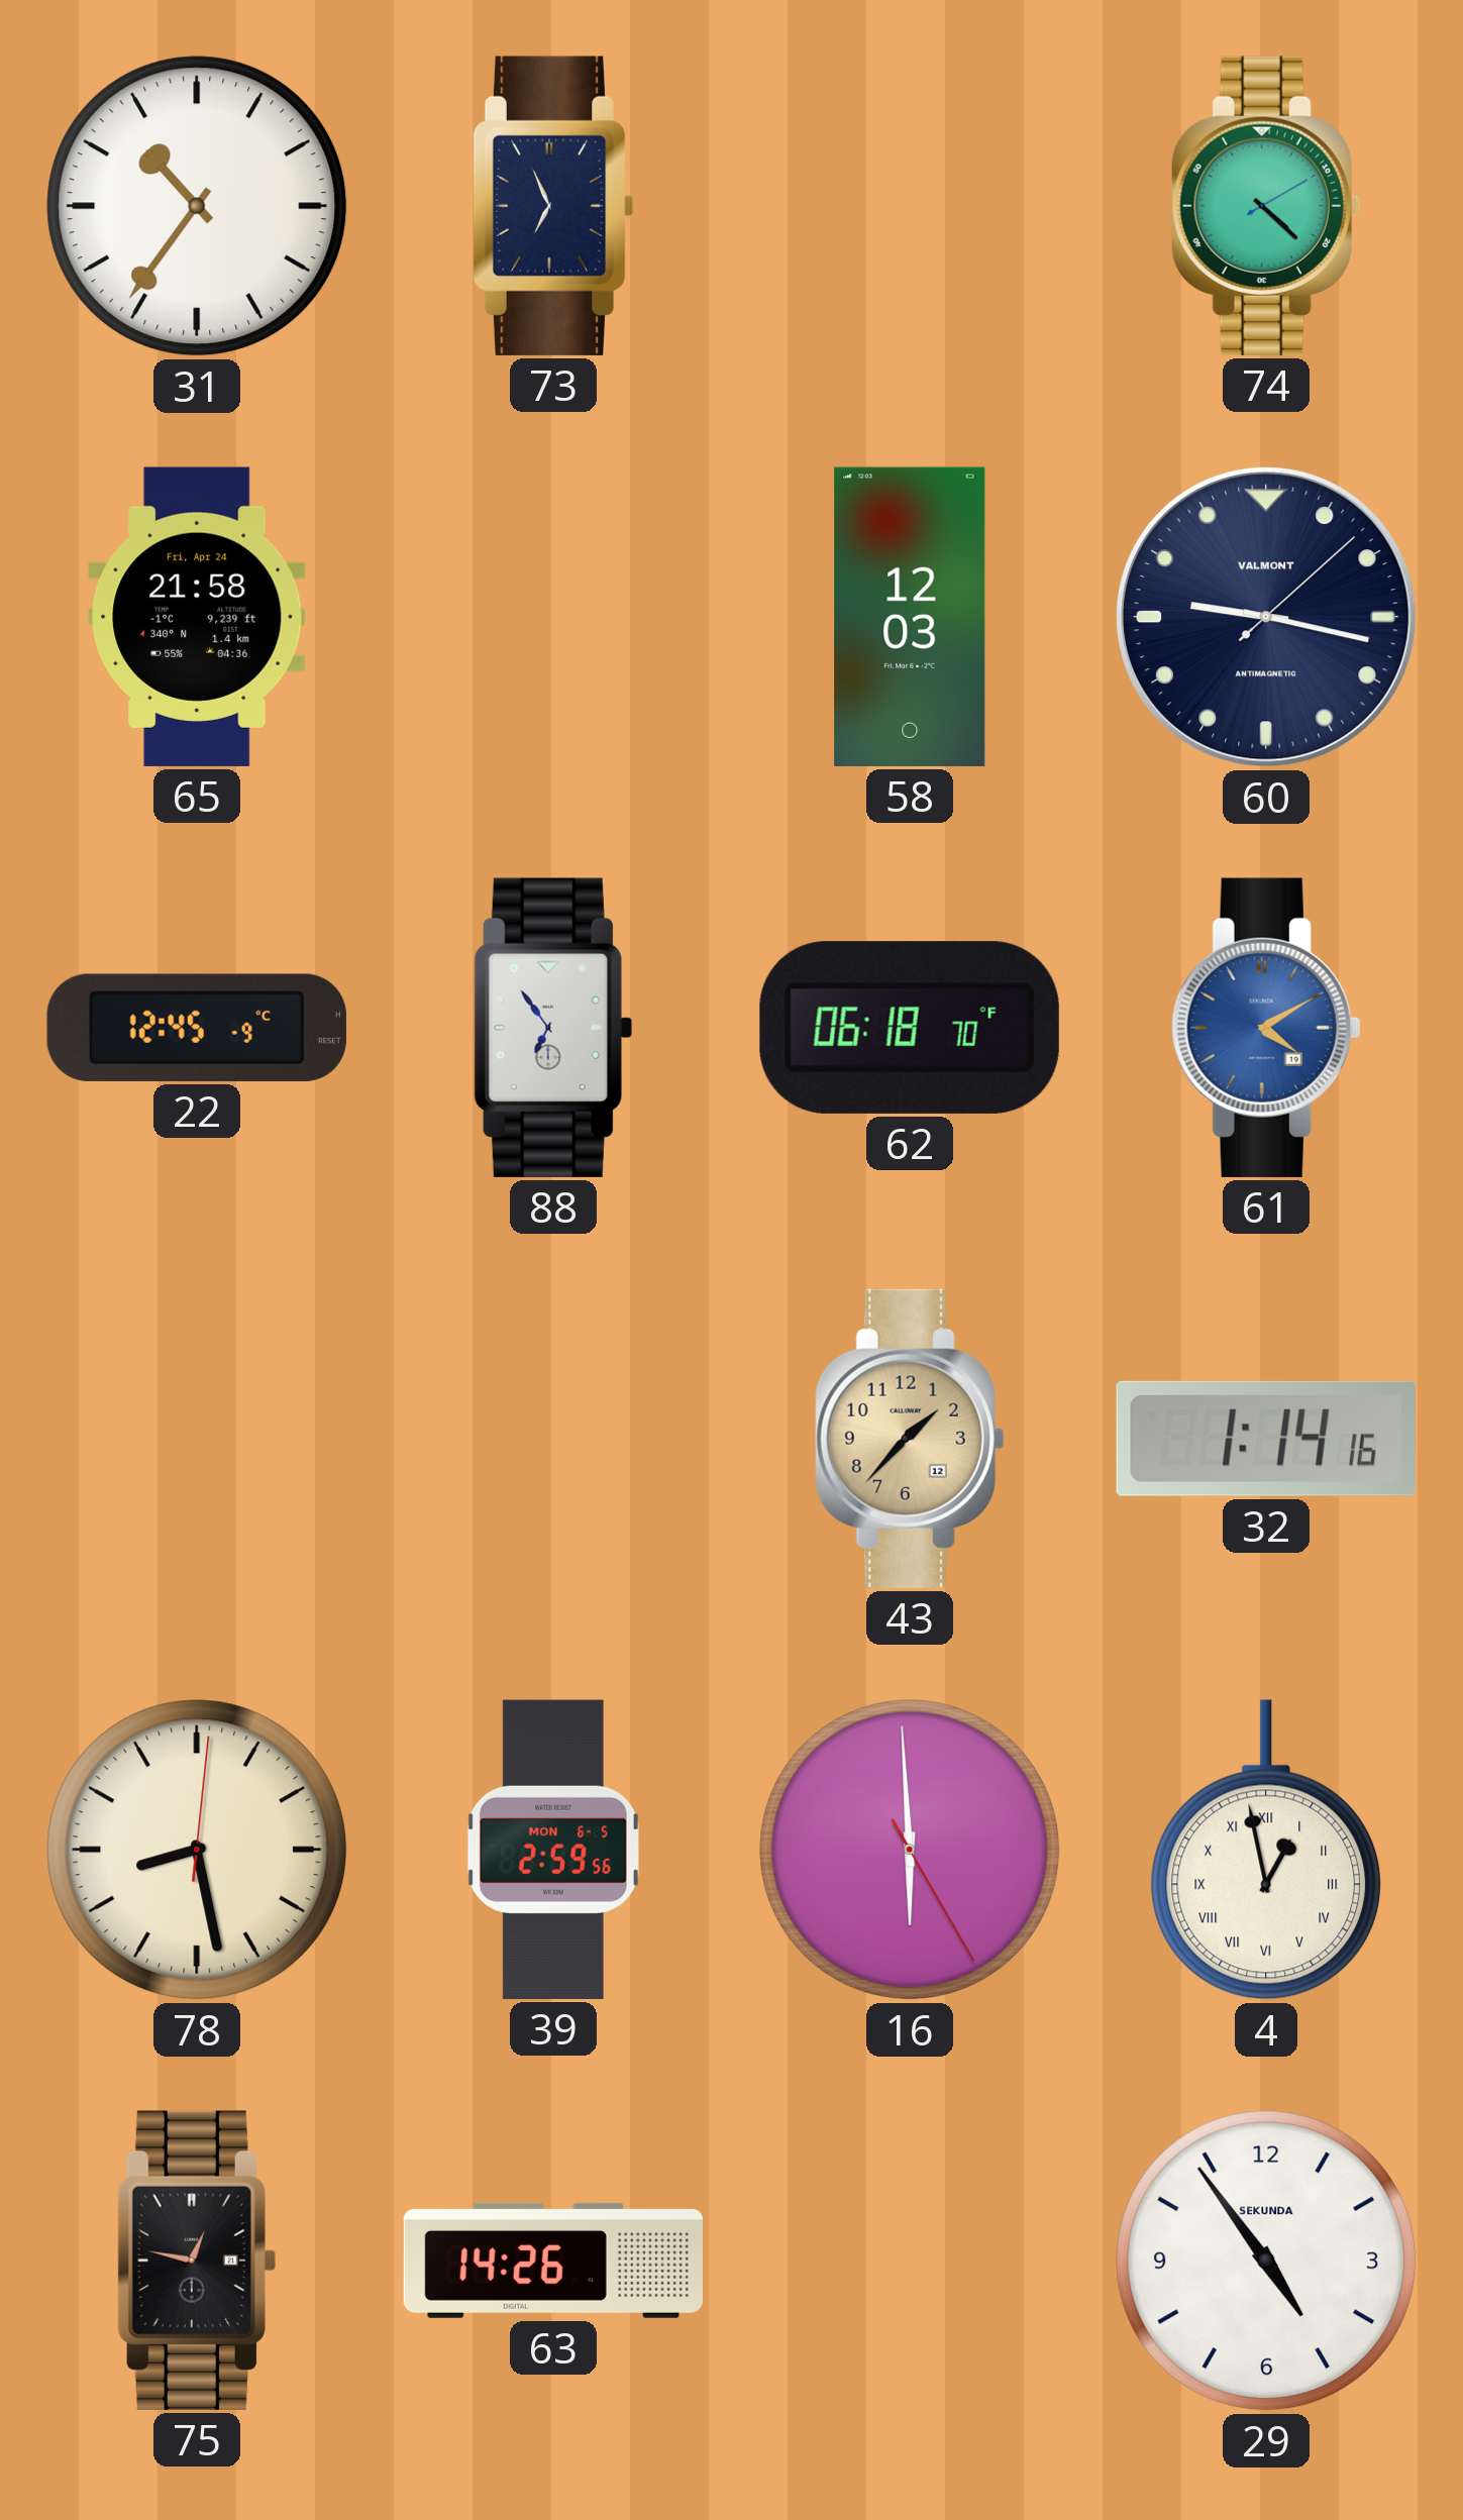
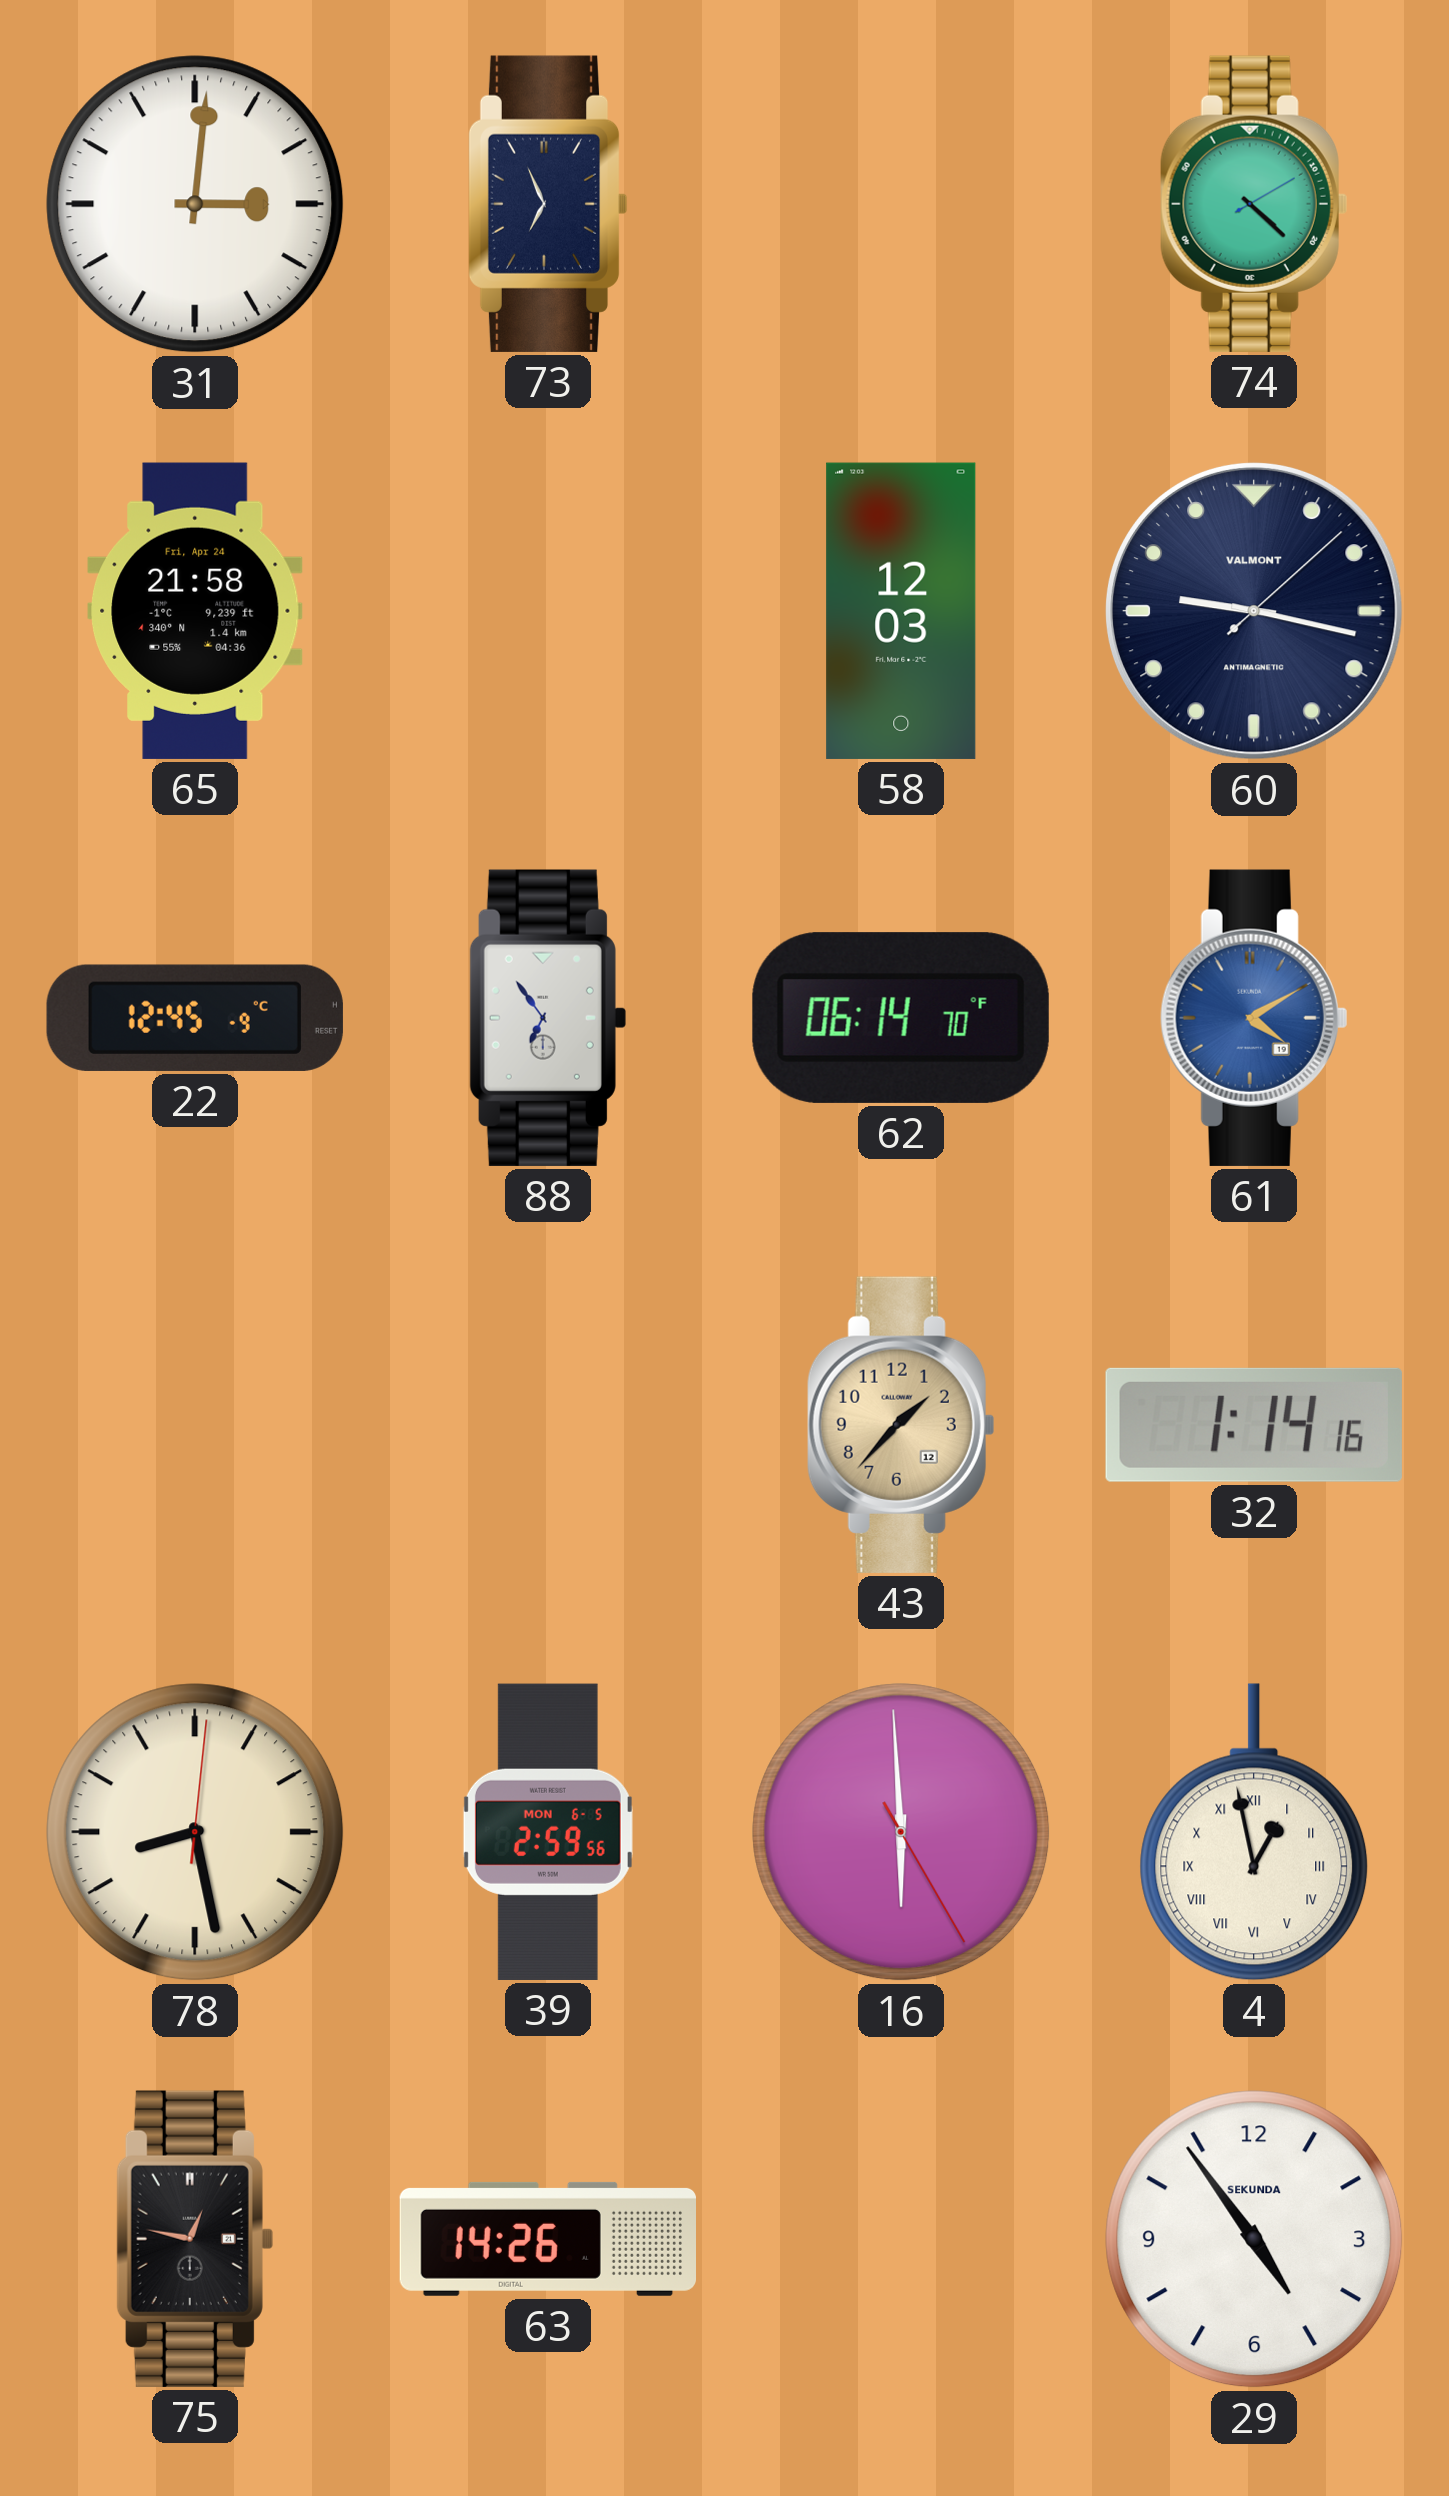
31: 10:36 -> 3:01 (195, 204)
62: 06:18 -> 06:14 (901, 1018)
